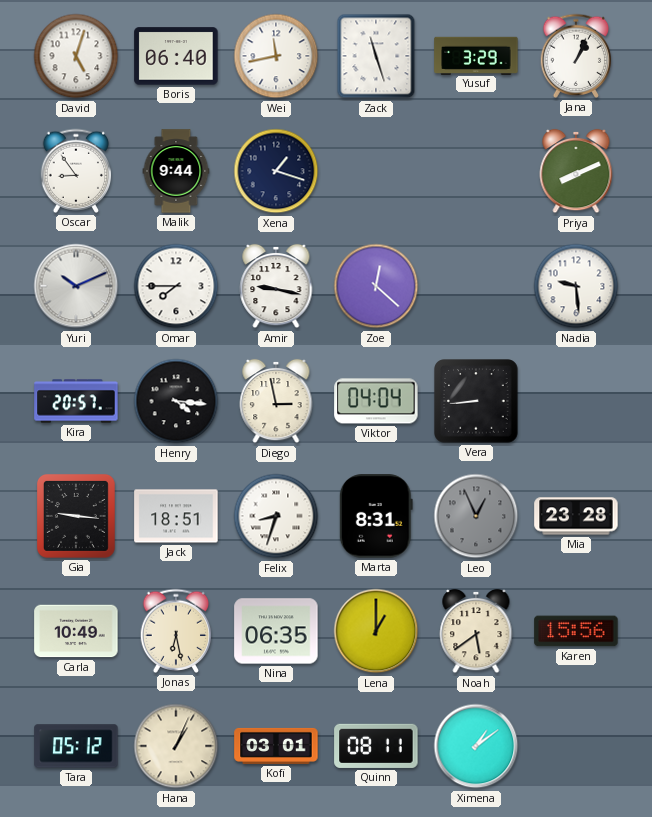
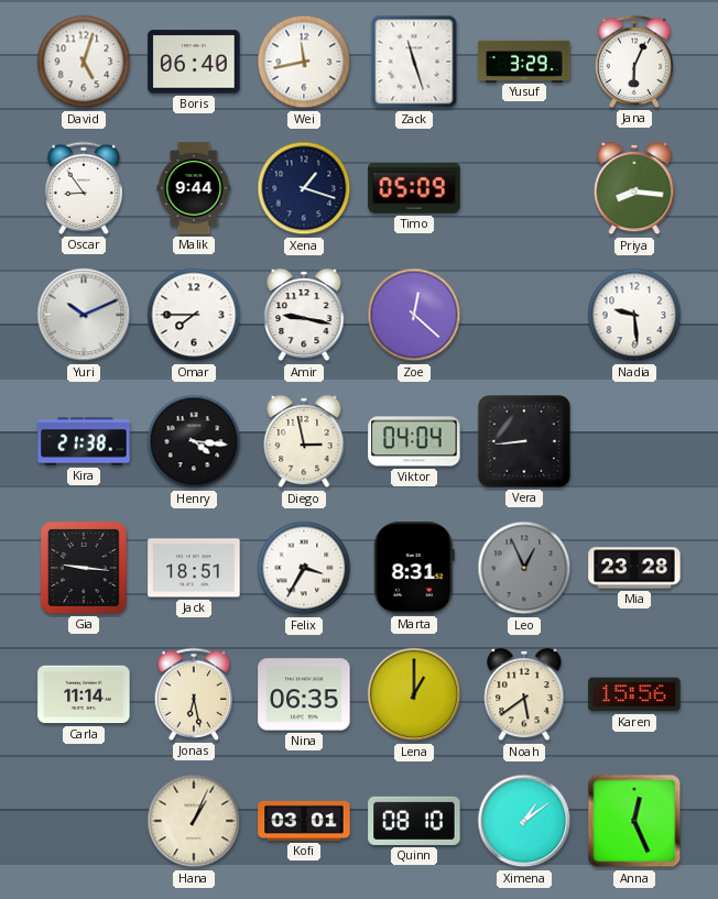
Jana: 1:04 -> 6:04 (634, 62)
Timo: none -> 05:09 (414, 188)
Priya: 8:11 -> 8:16 (634, 188)
Kira: 20:57 -> 21:38 (84, 441)
Felix: 8:33 -> 3:35 (304, 568)
Carla: 10:49 -> 11:14 (84, 694)
Tara: 05:12 -> none (76, 746)
Quinn: 08:11 -> 08:10 (414, 821)
Anna: none -> 12:26 (634, 821)
